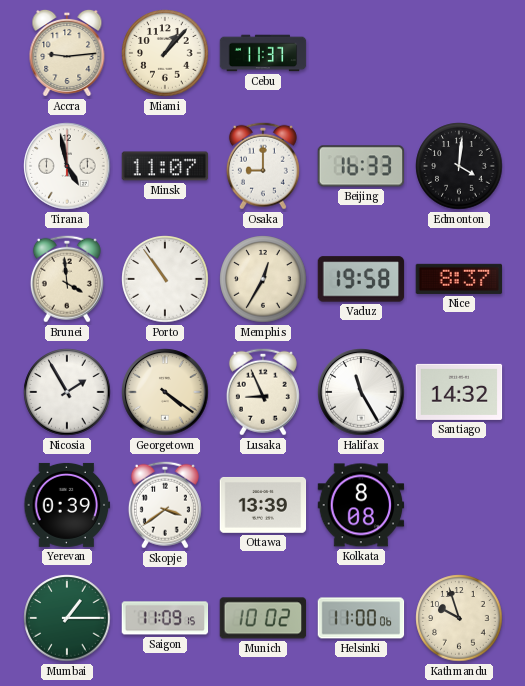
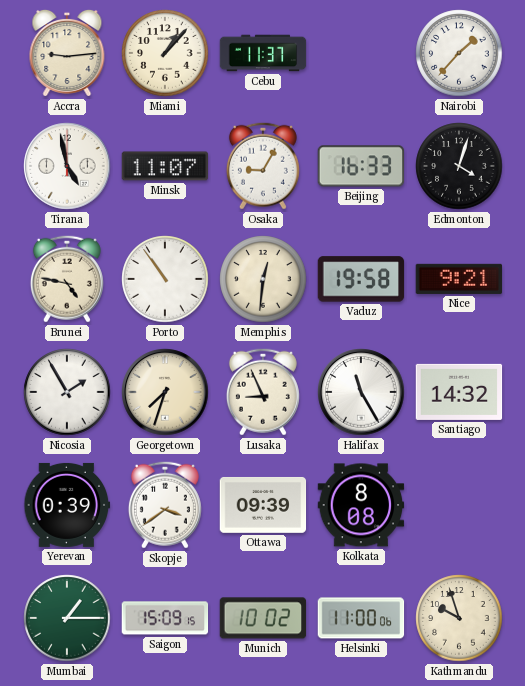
Nairobi: none -> 1:37 (459, 53)
Osaka: 9:00 -> 9:05 (263, 166)
Edmonton: 4:01 -> 4:03 (459, 166)
Brunei: 3:59 -> 4:47 (67, 279)
Memphis: 12:35 -> 12:31 (263, 279)
Nice: 8:37 -> 9:21 (459, 279)
Georgetown: 4:21 -> 7:33 (165, 392)
Ottawa: 13:39 -> 09:39 (263, 505)
Saigon: 11:09 -> 15:09 (165, 618)
